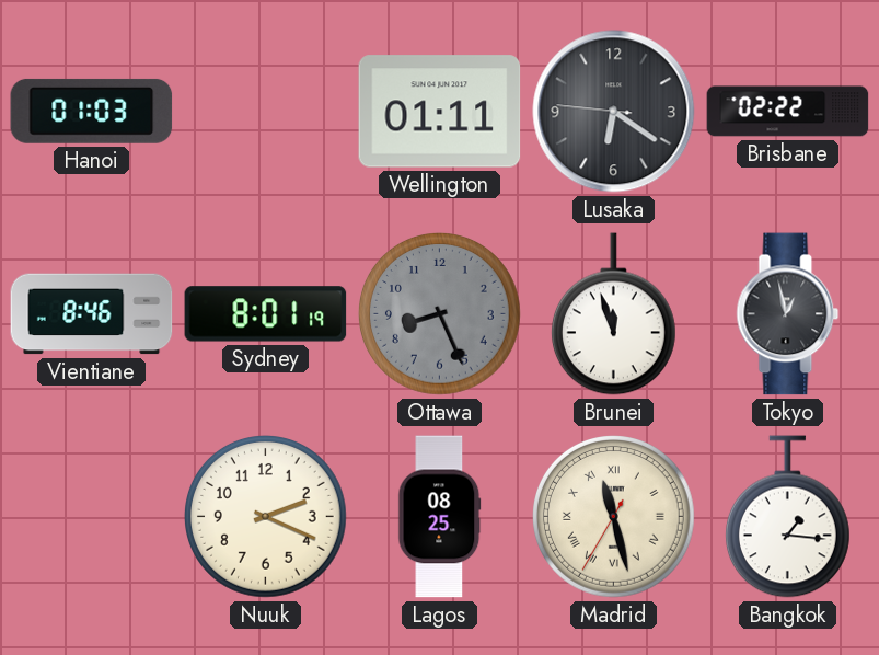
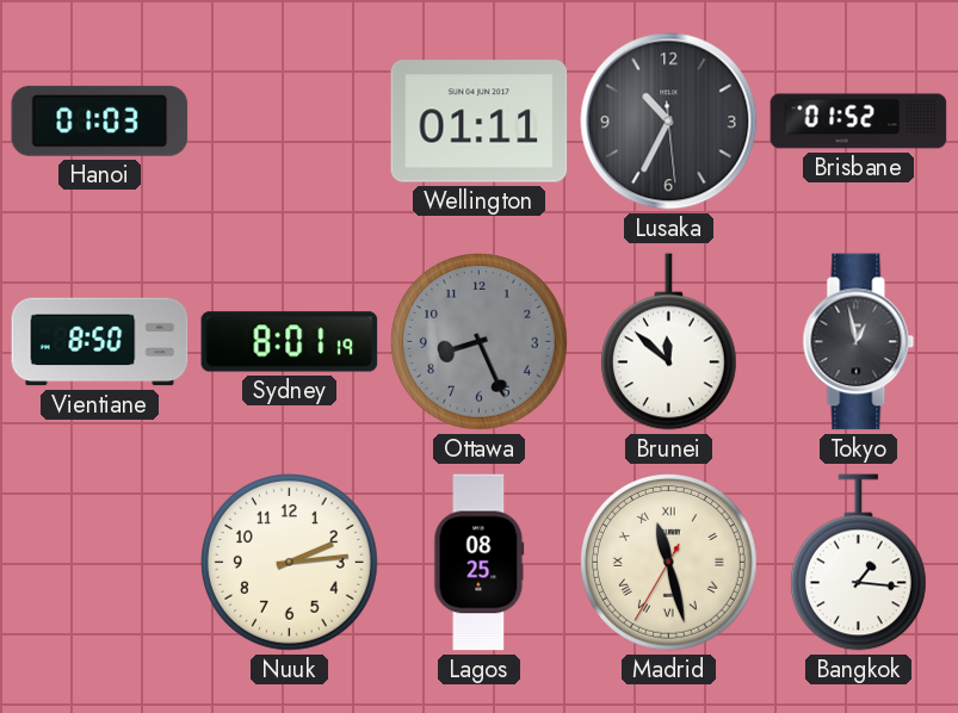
Lusaka: 6:20 -> 10:34 (669, 122)
Brisbane: 02:22 -> 01:52 (859, 122)
Vientiane: 8:46 -> 8:50 (100, 342)
Brunei: 11:57 -> 11:52 (668, 342)
Nuuk: 2:19 -> 2:14 (290, 563)
